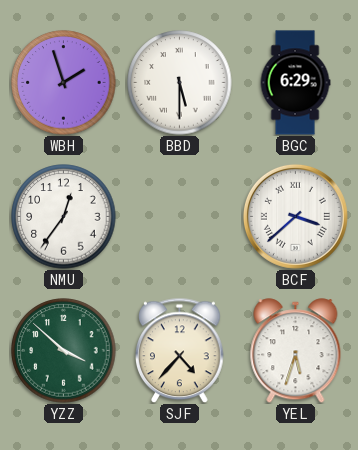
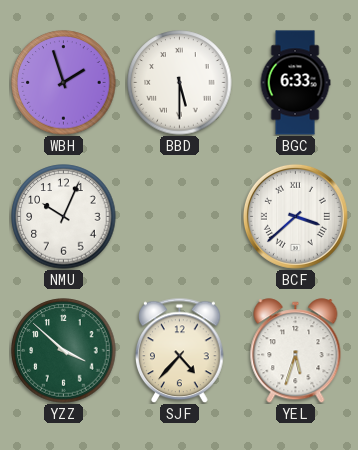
BGC: 6:29 -> 6:33 (295, 83)
NMU: 12:36 -> 10:04 (64, 217)
